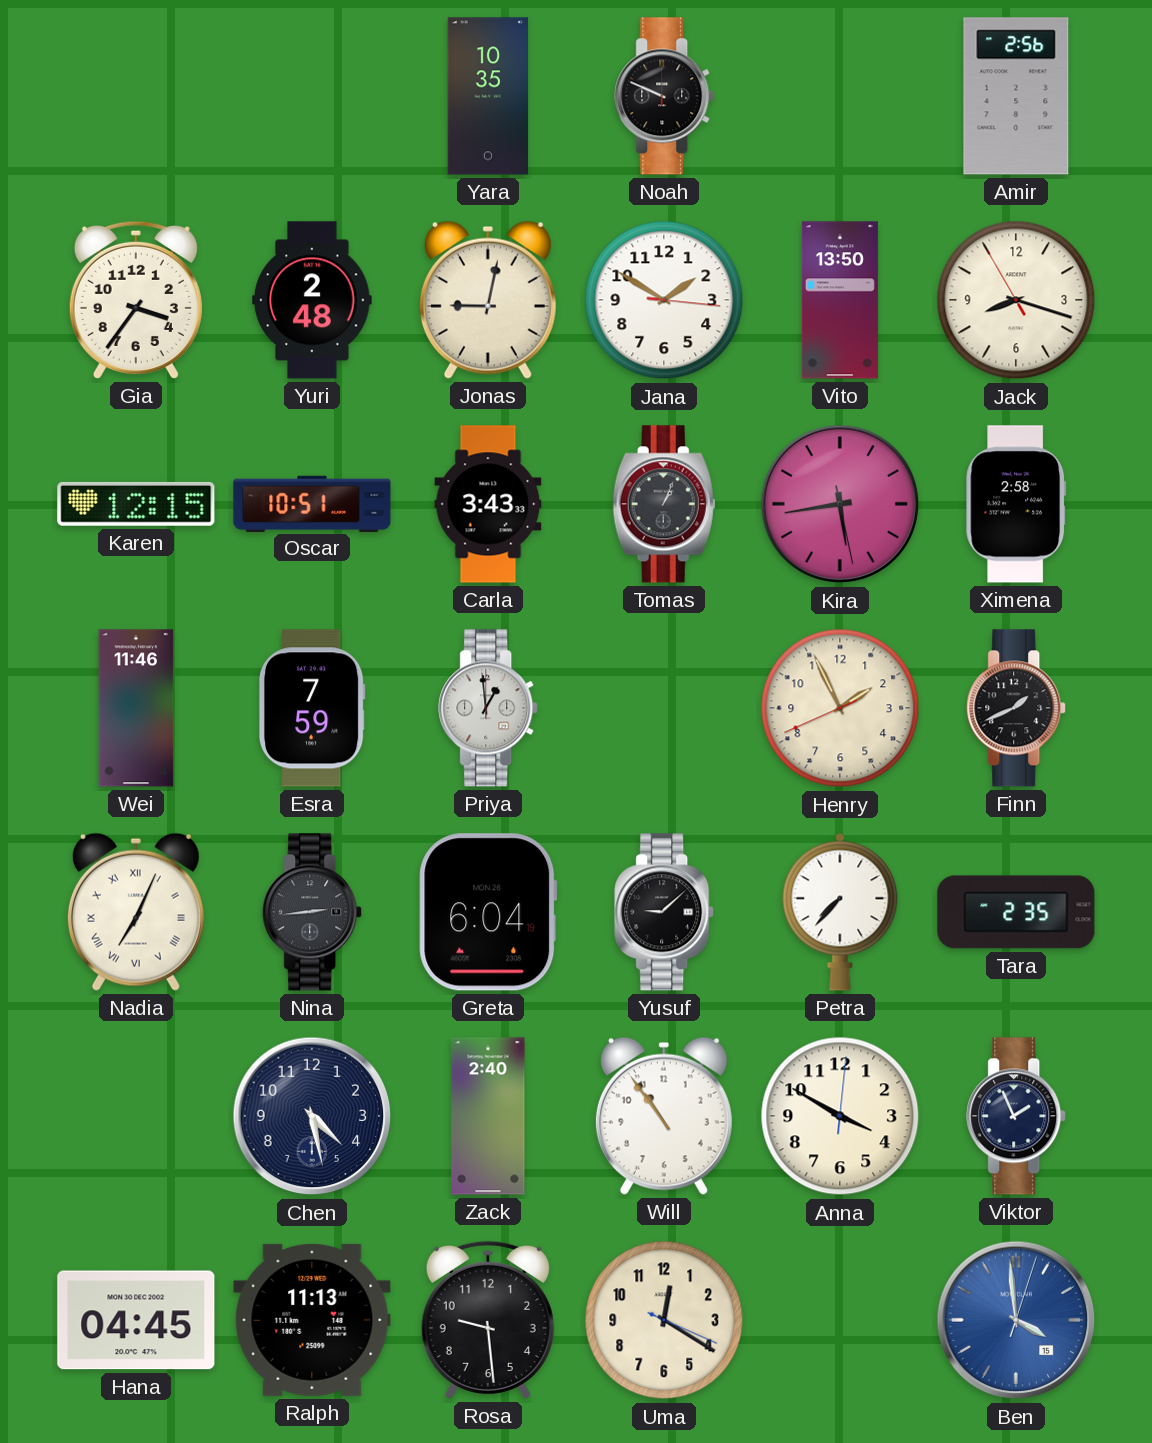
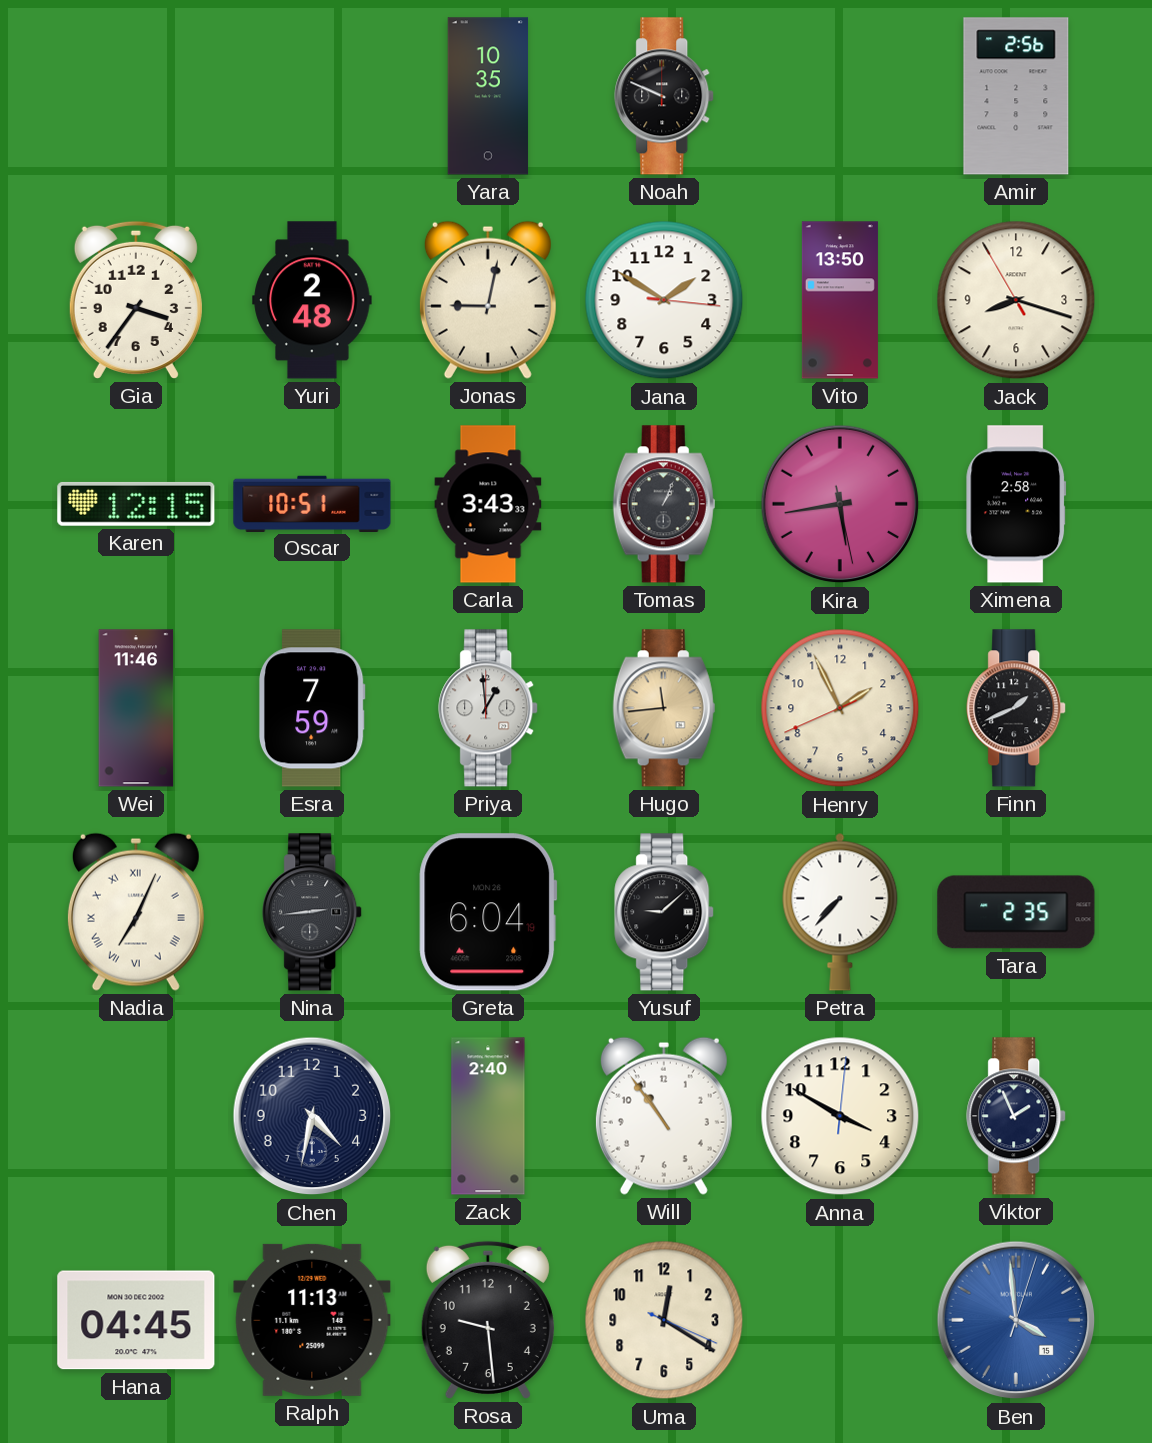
Hugo: none -> 11:44 (664, 708)
Chen: 4:28 -> 4:32 (312, 1116)
